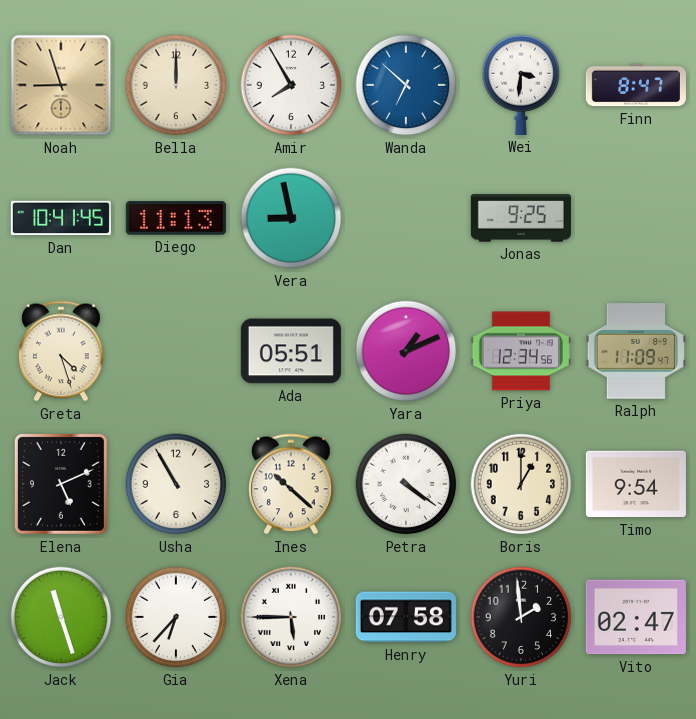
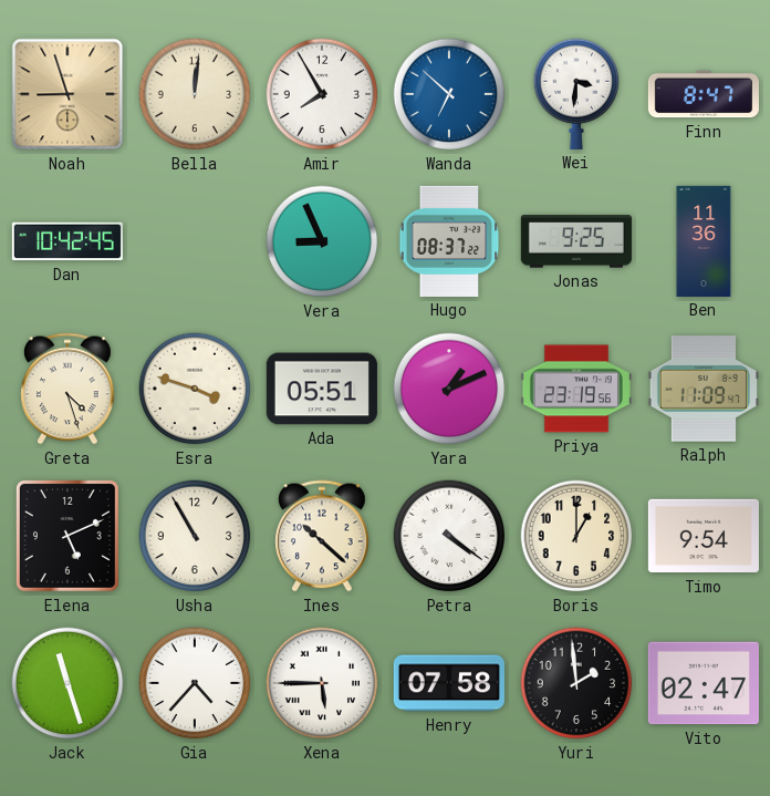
Bella: 12:00 -> 12:01 (195, 94)
Dan: 10:41 -> 10:42 (67, 241)
Diego: 11:13 -> none (176, 218)
Vera: 8:58 -> 8:56 (322, 241)
Hugo: none -> 08:37 (449, 241)
Ben: none -> 11:36 (704, 241)
Esra: none -> 3:48 (195, 389)
Priya: 12:34 -> 23:19 (576, 389)
Gia: 6:37 -> 4:37 (195, 683)
